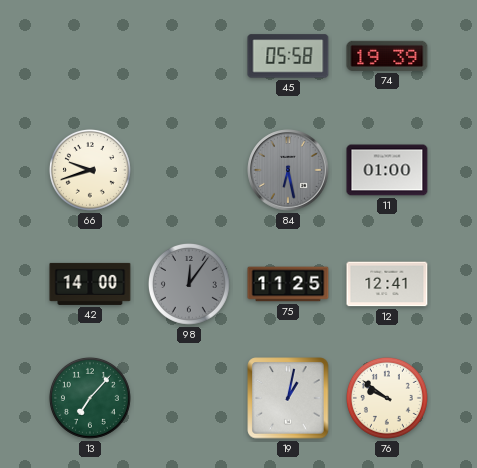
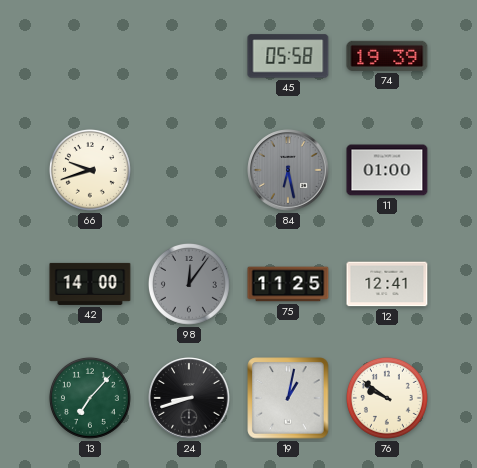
24: none -> 8:42 (189, 398)
